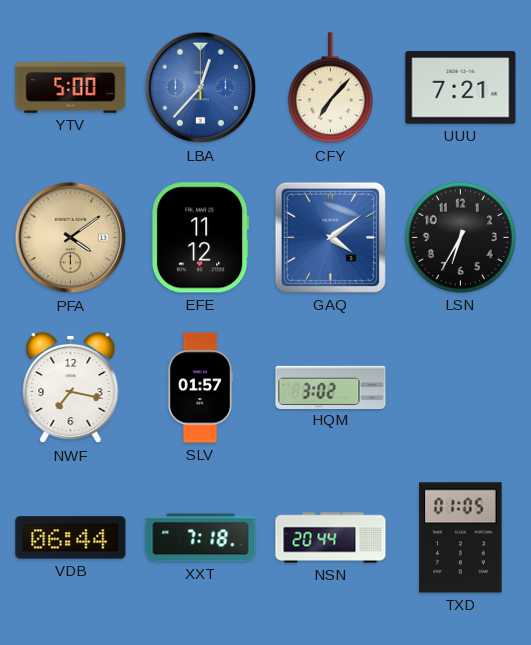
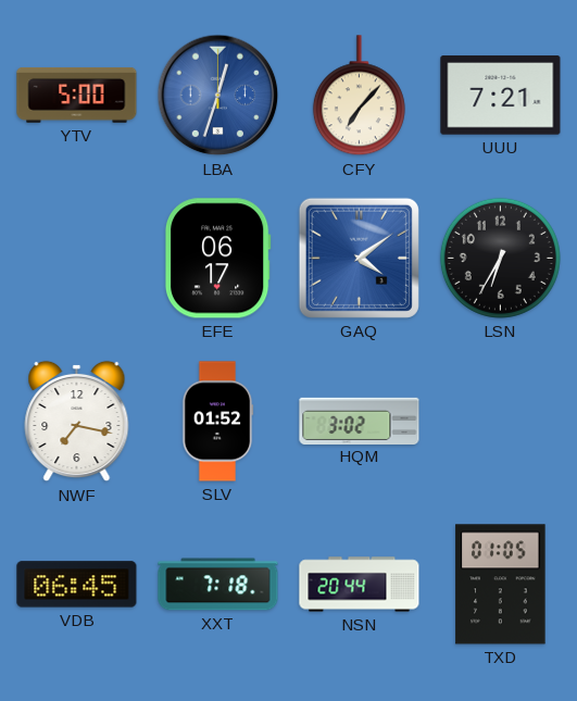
LBA: 12:37 -> 12:33 (218, 96)
PFA: 4:09 -> none (71, 238)
EFE: 11:12 -> 06:17 (217, 259)
SLV: 01:57 -> 01:52 (217, 422)
VDB: 06:44 -> 06:45 (77, 585)
